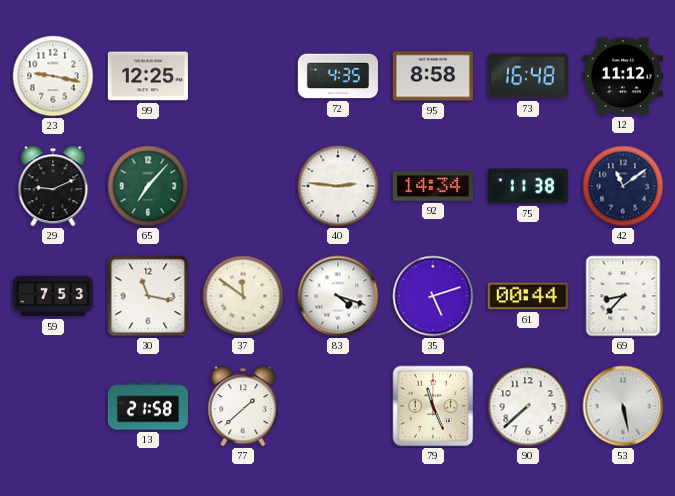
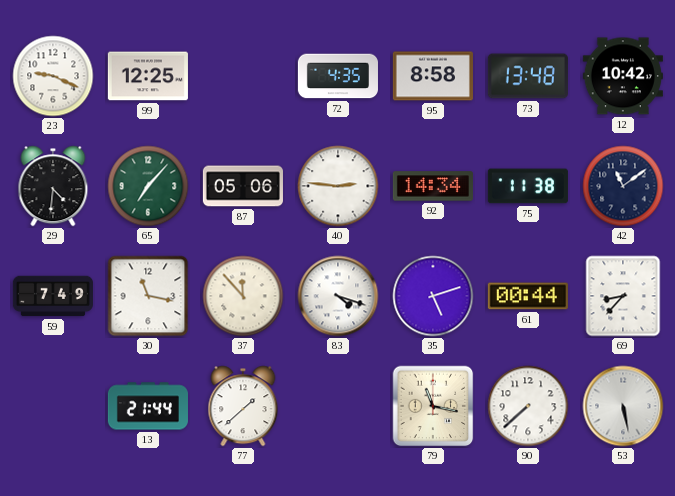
23: 9:17 -> 9:19 (53, 76)
73: 16:48 -> 13:48 (528, 76)
12: 11:12 -> 10:42 (623, 76)
29: 9:11 -> 4:31 (53, 186)
87: none -> 05:06 (243, 186)
59: 7:53 -> 7:49 (53, 296)
37: 11:51 -> 11:53 (243, 296)
13: 21:58 -> 21:44 (148, 406)
79: 11:26 -> 11:17 (433, 406)
